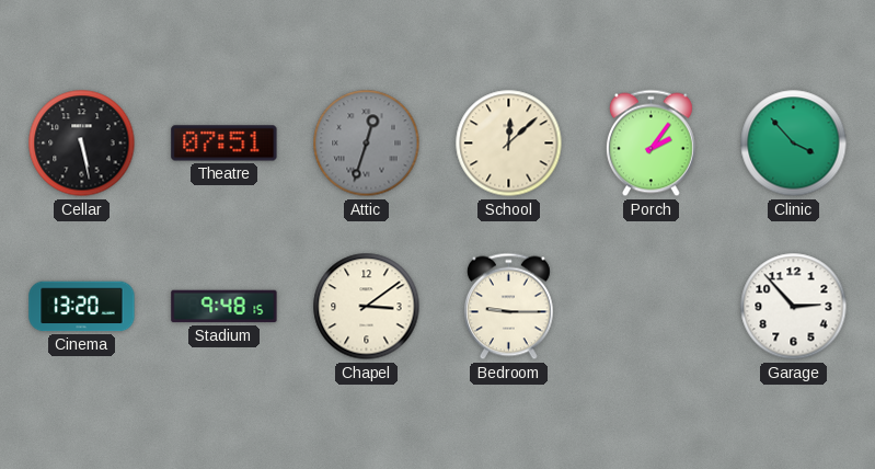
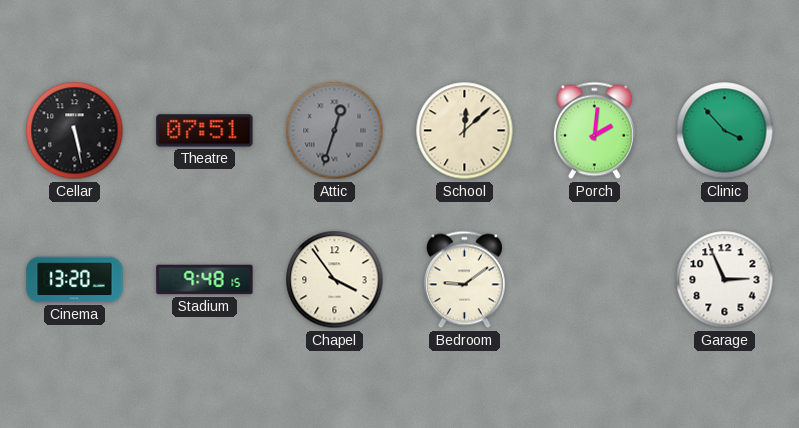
Porch: 2:06 -> 2:01 (594, 131)
Chapel: 3:09 -> 3:54 (335, 280)
Bedroom: 9:15 -> 9:09 (464, 280)
Garage: 2:53 -> 2:56 (725, 280)
